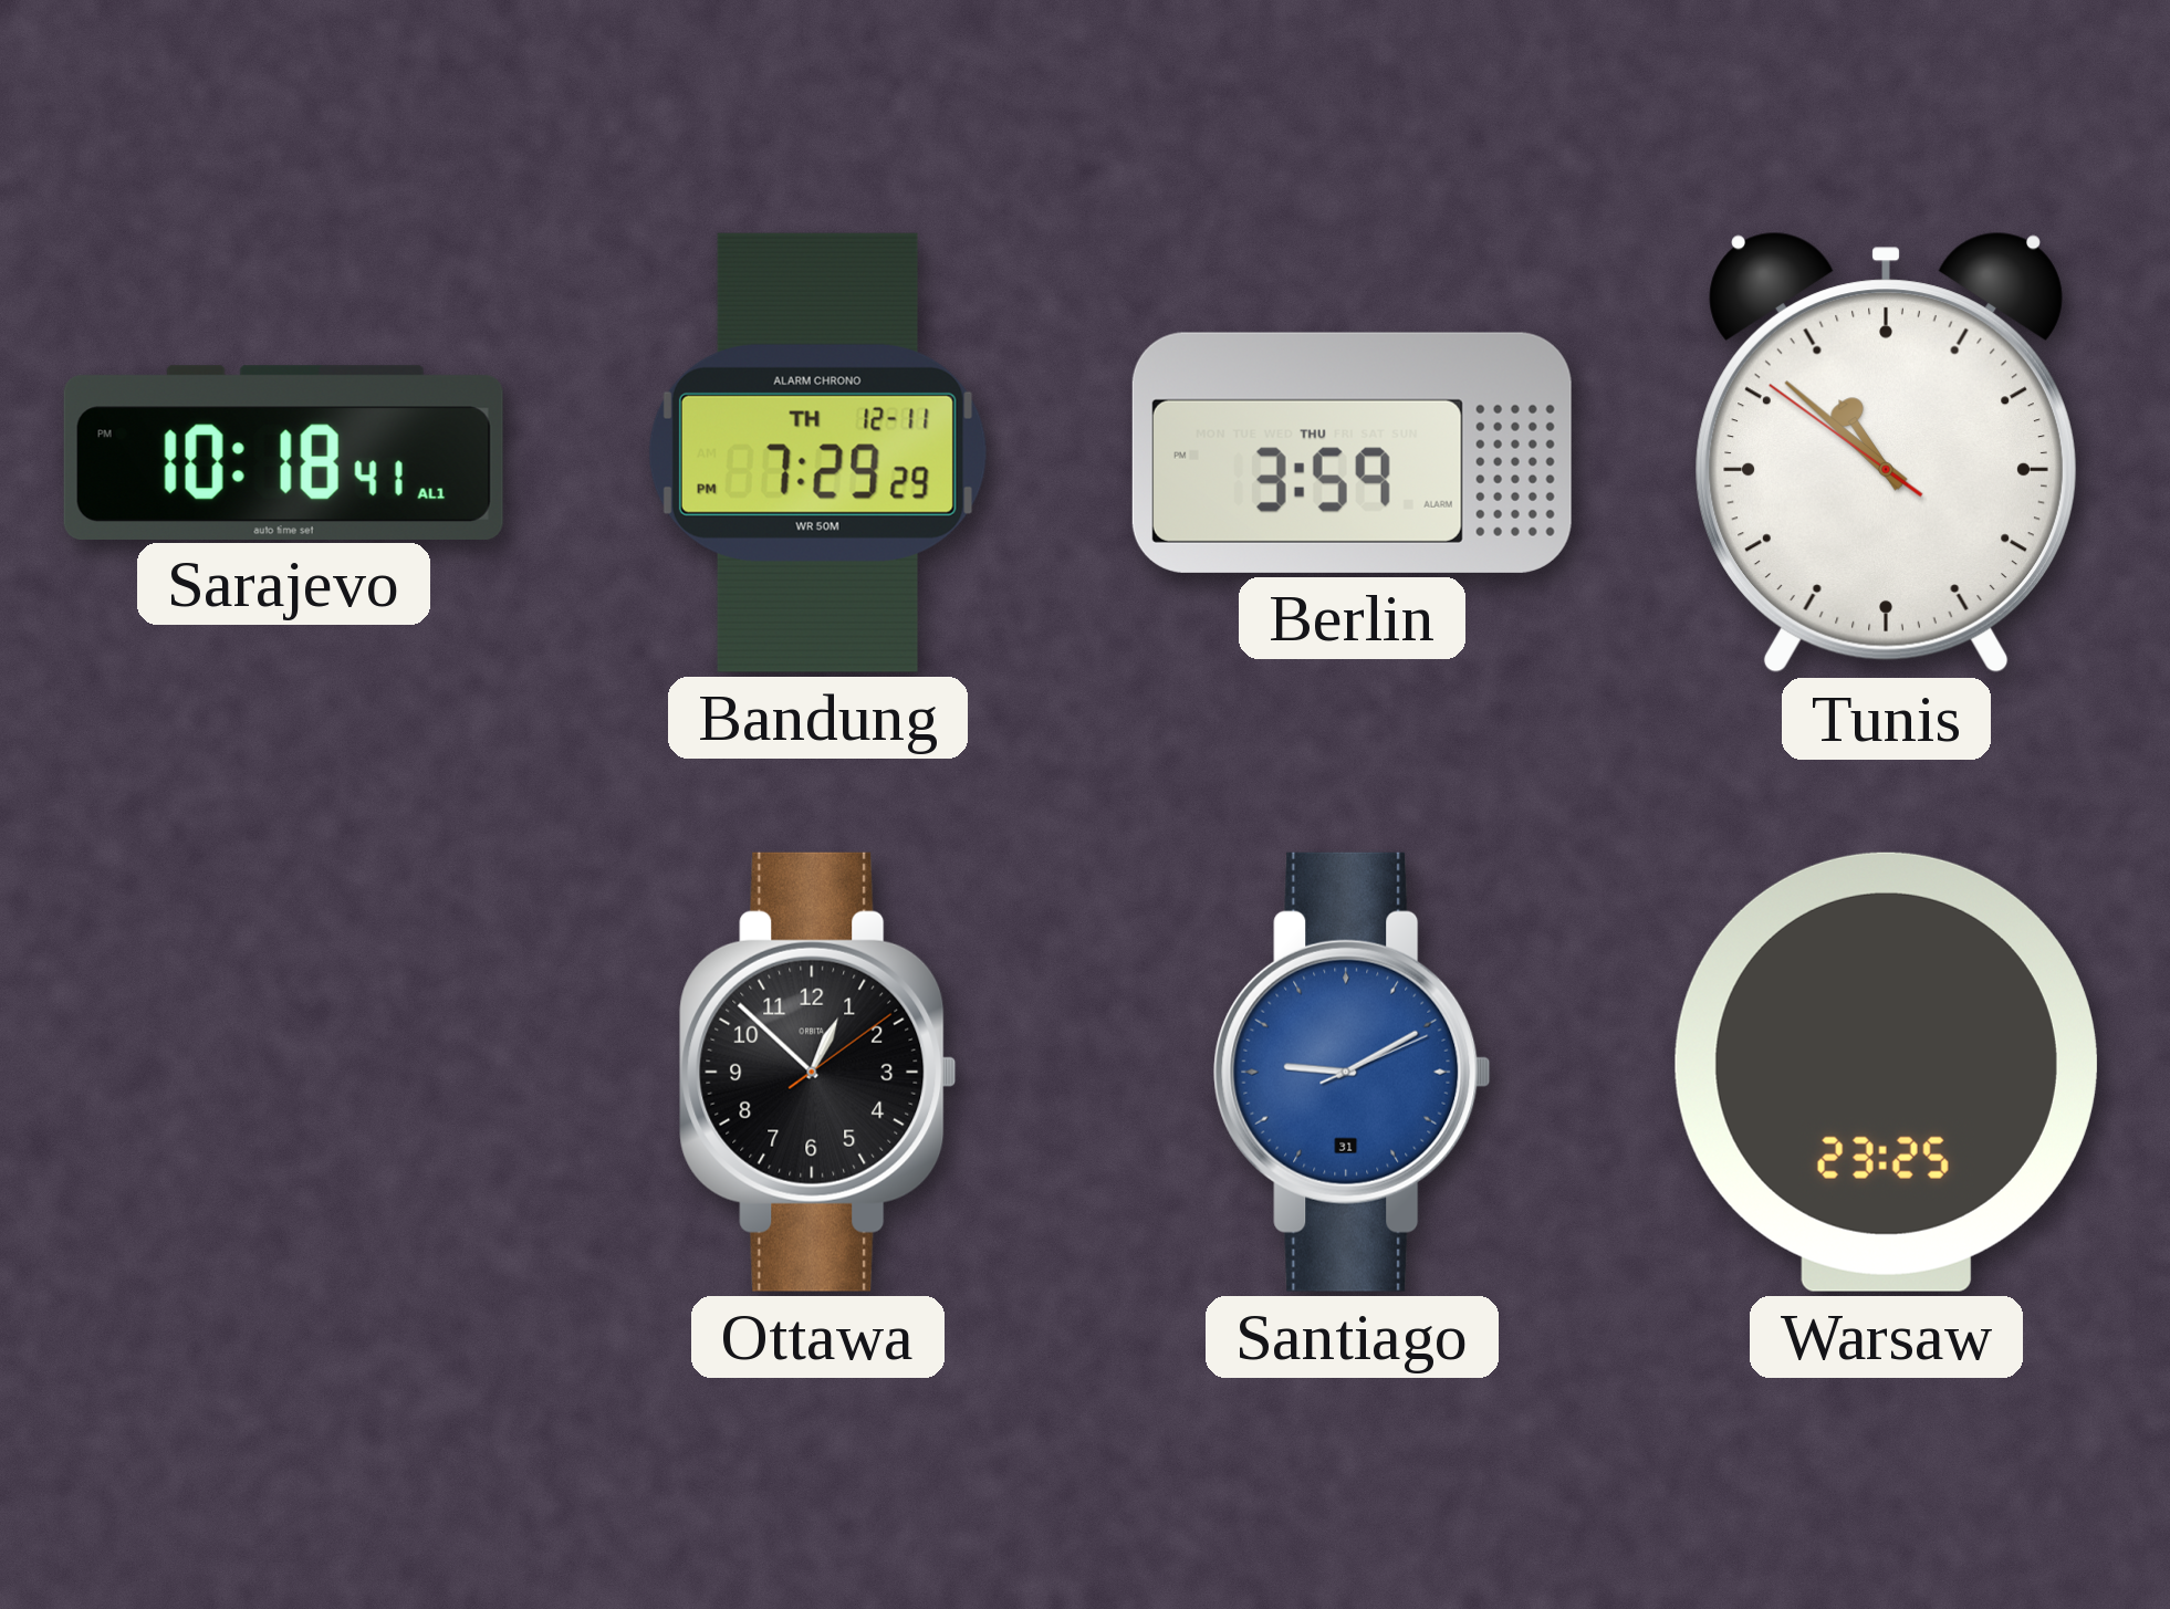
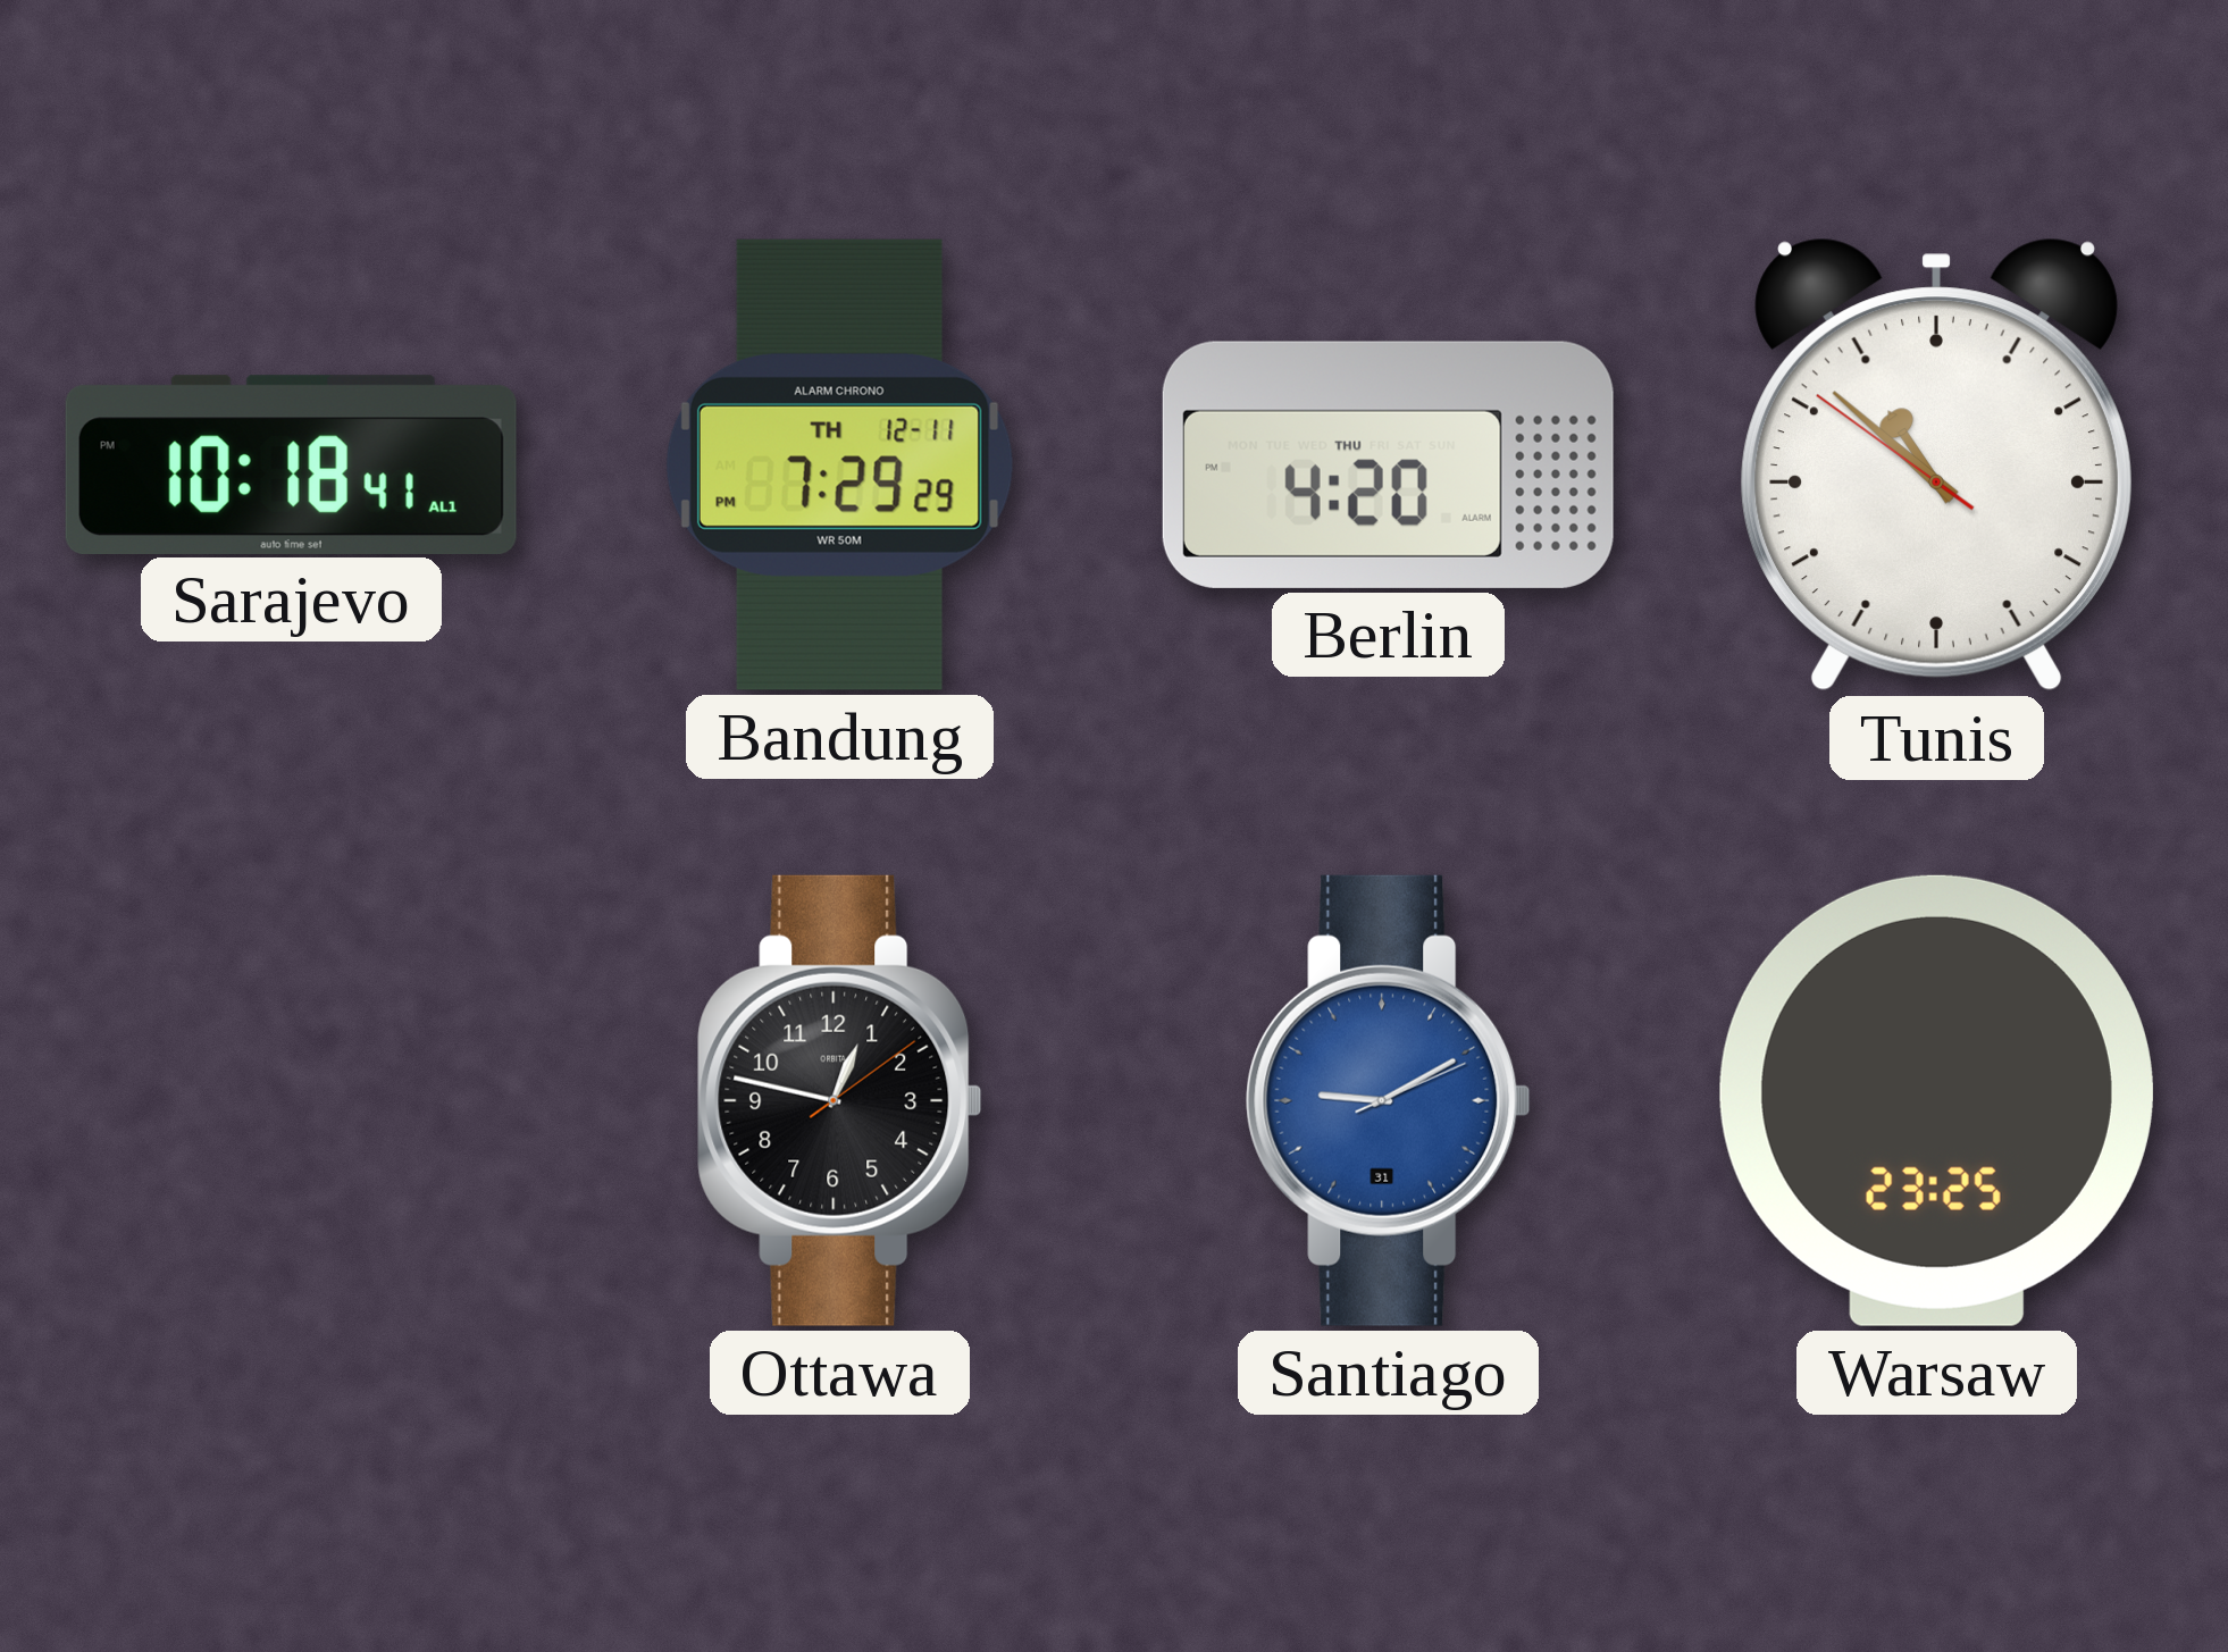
Berlin: 3:59 -> 4:20 (1388, 464)
Ottawa: 12:52 -> 12:47 (840, 1100)
